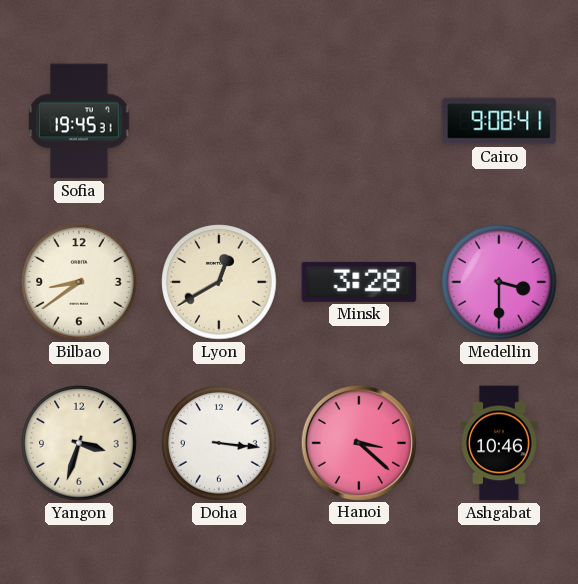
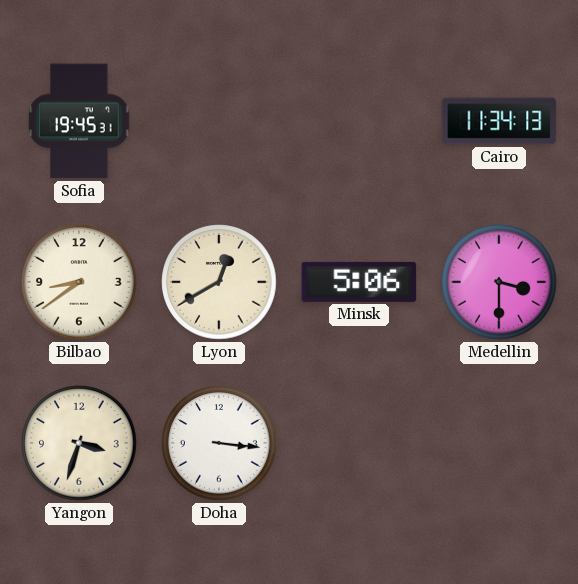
Cairo: 9:08 -> 11:34 (499, 121)
Minsk: 3:28 -> 5:06 (359, 282)
Hanoi: 3:22 -> none (358, 442)
Ashgabat: 10:46 -> none (499, 443)
